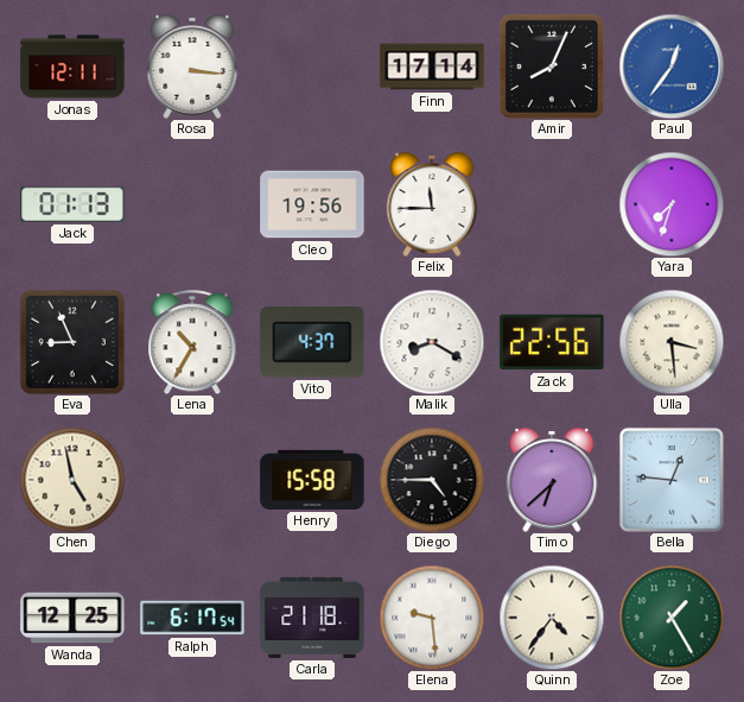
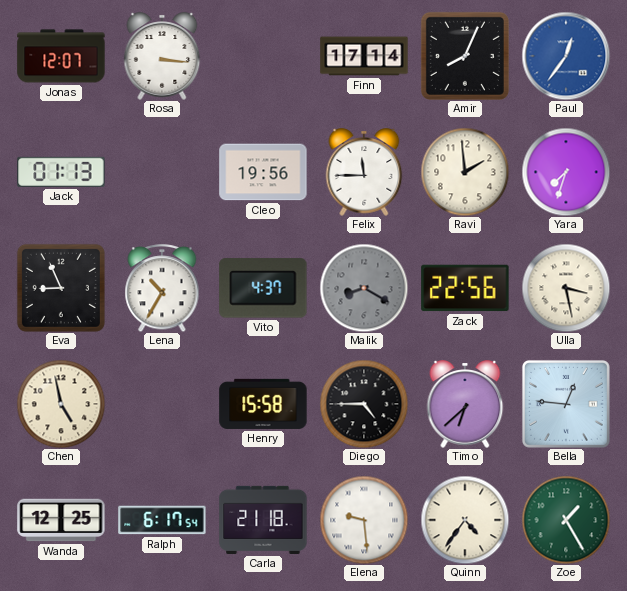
Jonas: 12:11 -> 12:07 (61, 56)
Ravi: none -> 1:59 (465, 172)
Malik dial: white -> grey (364, 288)
Ulla: 3:29 -> 3:28 (566, 288)
